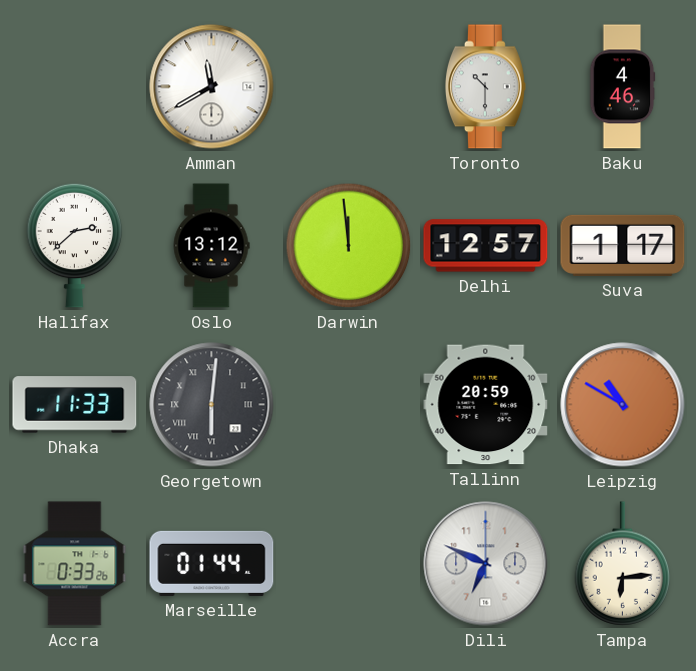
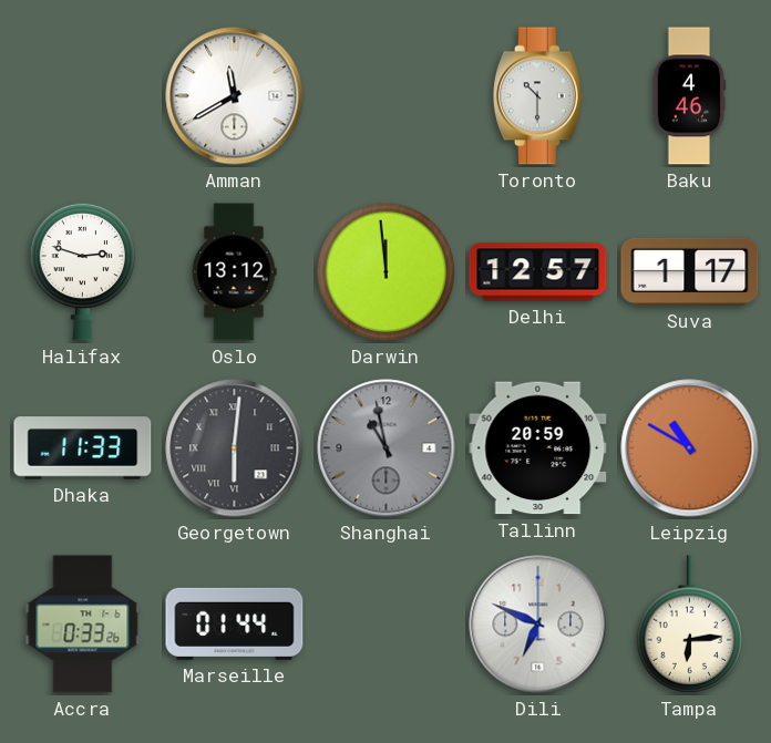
Halifax: 2:38 -> 2:48 (83, 271)
Shanghai: none -> 10:58 (387, 448)
